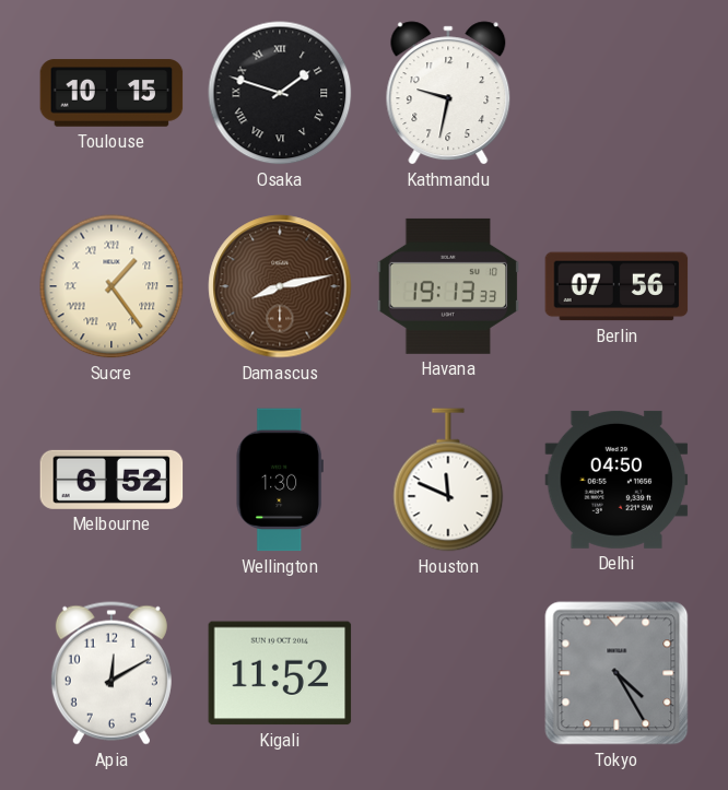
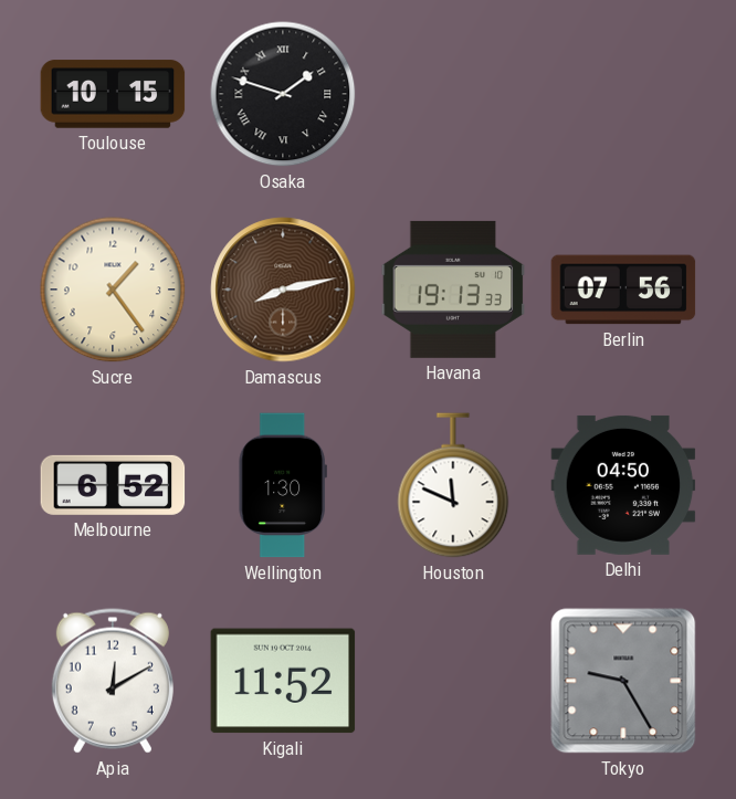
Kathmandu: 9:32 -> none (448, 93)
Sucre numerals: Roman -> Arabic (113, 290)
Tokyo: 4:25 -> 9:25 (623, 681)
